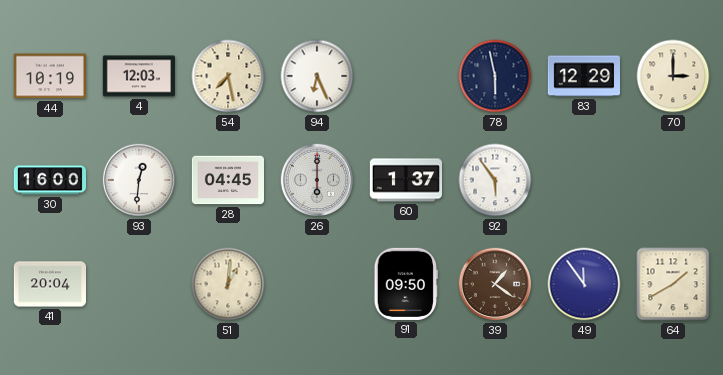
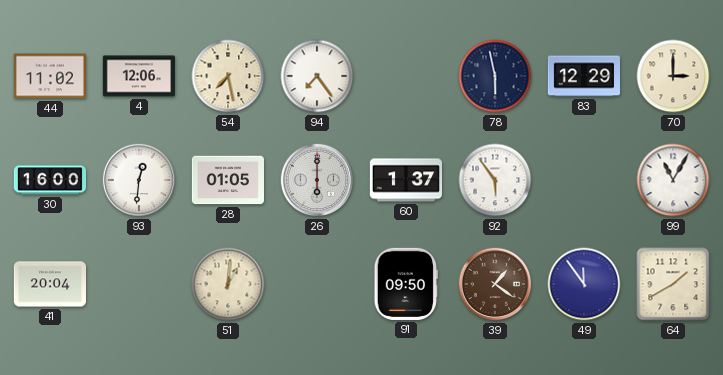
44: 10:19 -> 11:02 (49, 76)
4: 12:03 -> 12:06 (138, 76)
94: 6:26 -> 7:24 (317, 76)
28: 04:45 -> 01:05 (227, 180)
99: none -> 11:05 (673, 180)
